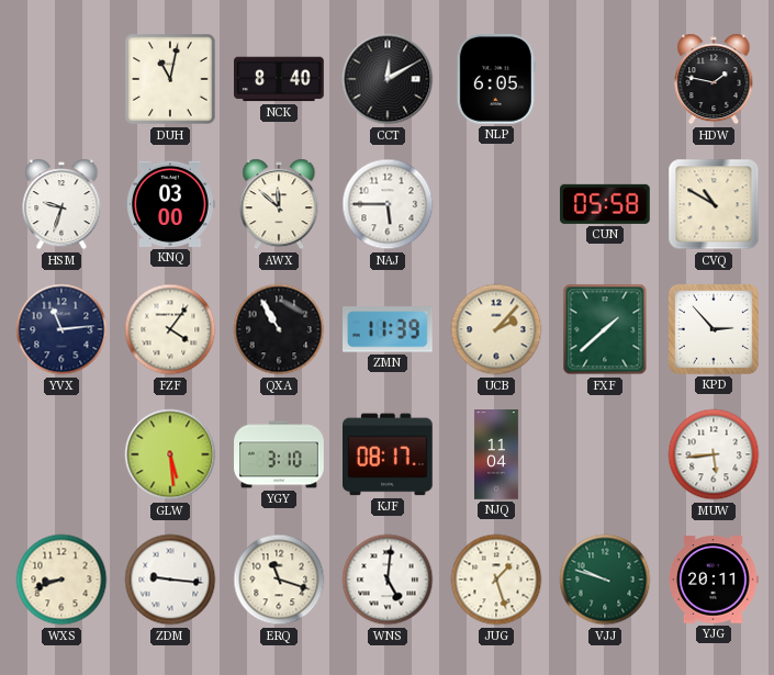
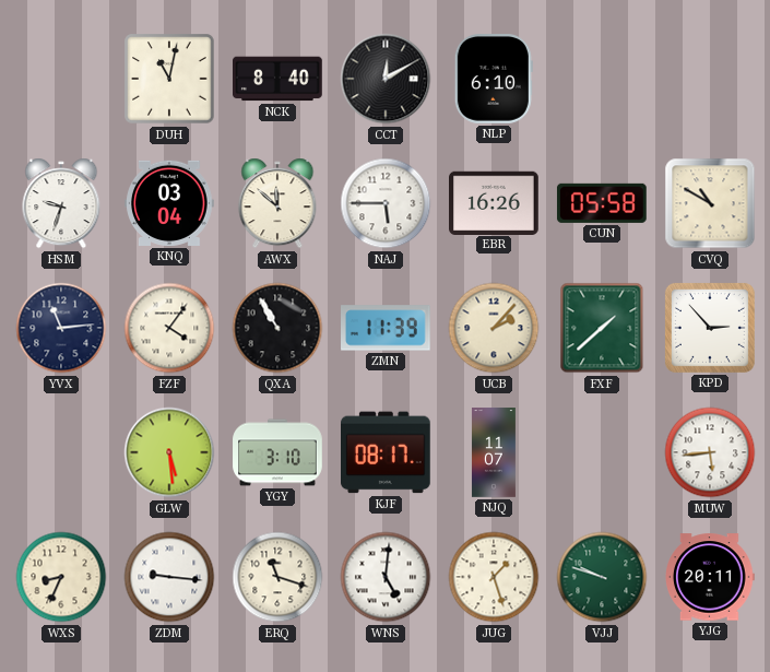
NLP: 6:05 -> 6:10 (494, 80)
HDW: 1:47 -> none (714, 79)
KNQ: 03:00 -> 03:04 (170, 203)
EBR: none -> 16:26 (495, 202)
NJQ: 11:04 -> 11:07 (494, 452)
WXS: 8:42 -> 8:34 (61, 577)
